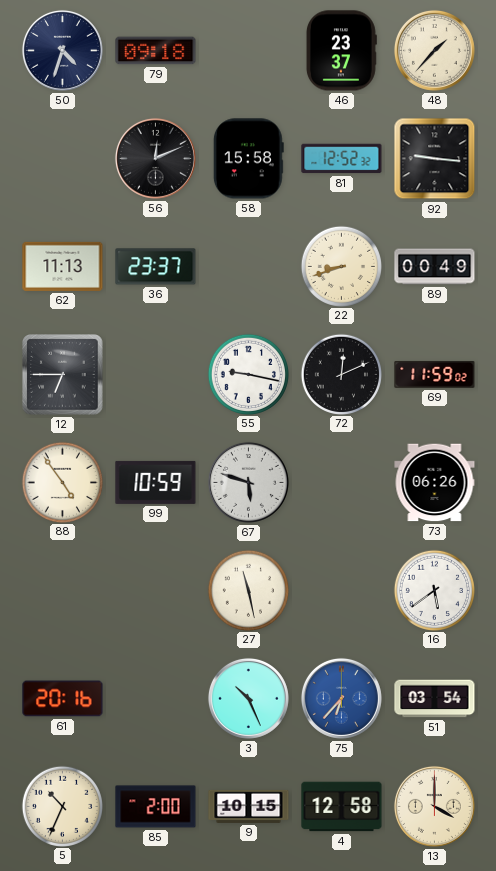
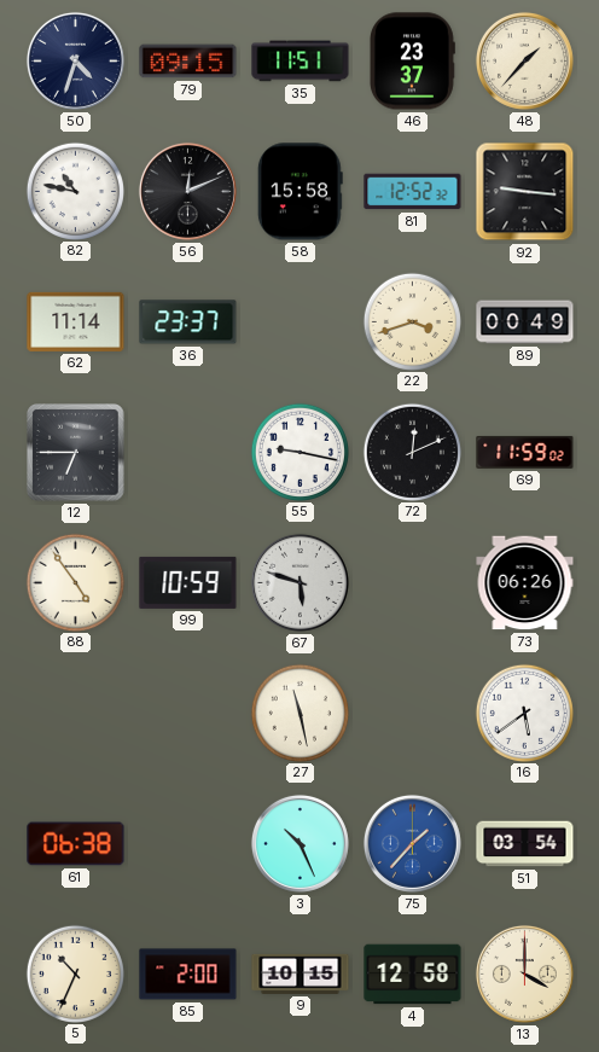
79: 09:18 -> 09:15 (188, 62)
35: none -> 11:51 (301, 62)
82: none -> 10:47 (75, 191)
62: 11:13 -> 11:14 (76, 321)
22: 8:42 -> 3:42 (412, 321)
61: 20:16 -> 06:38 (76, 844)
75: 6:37 -> 1:37 (412, 843)
